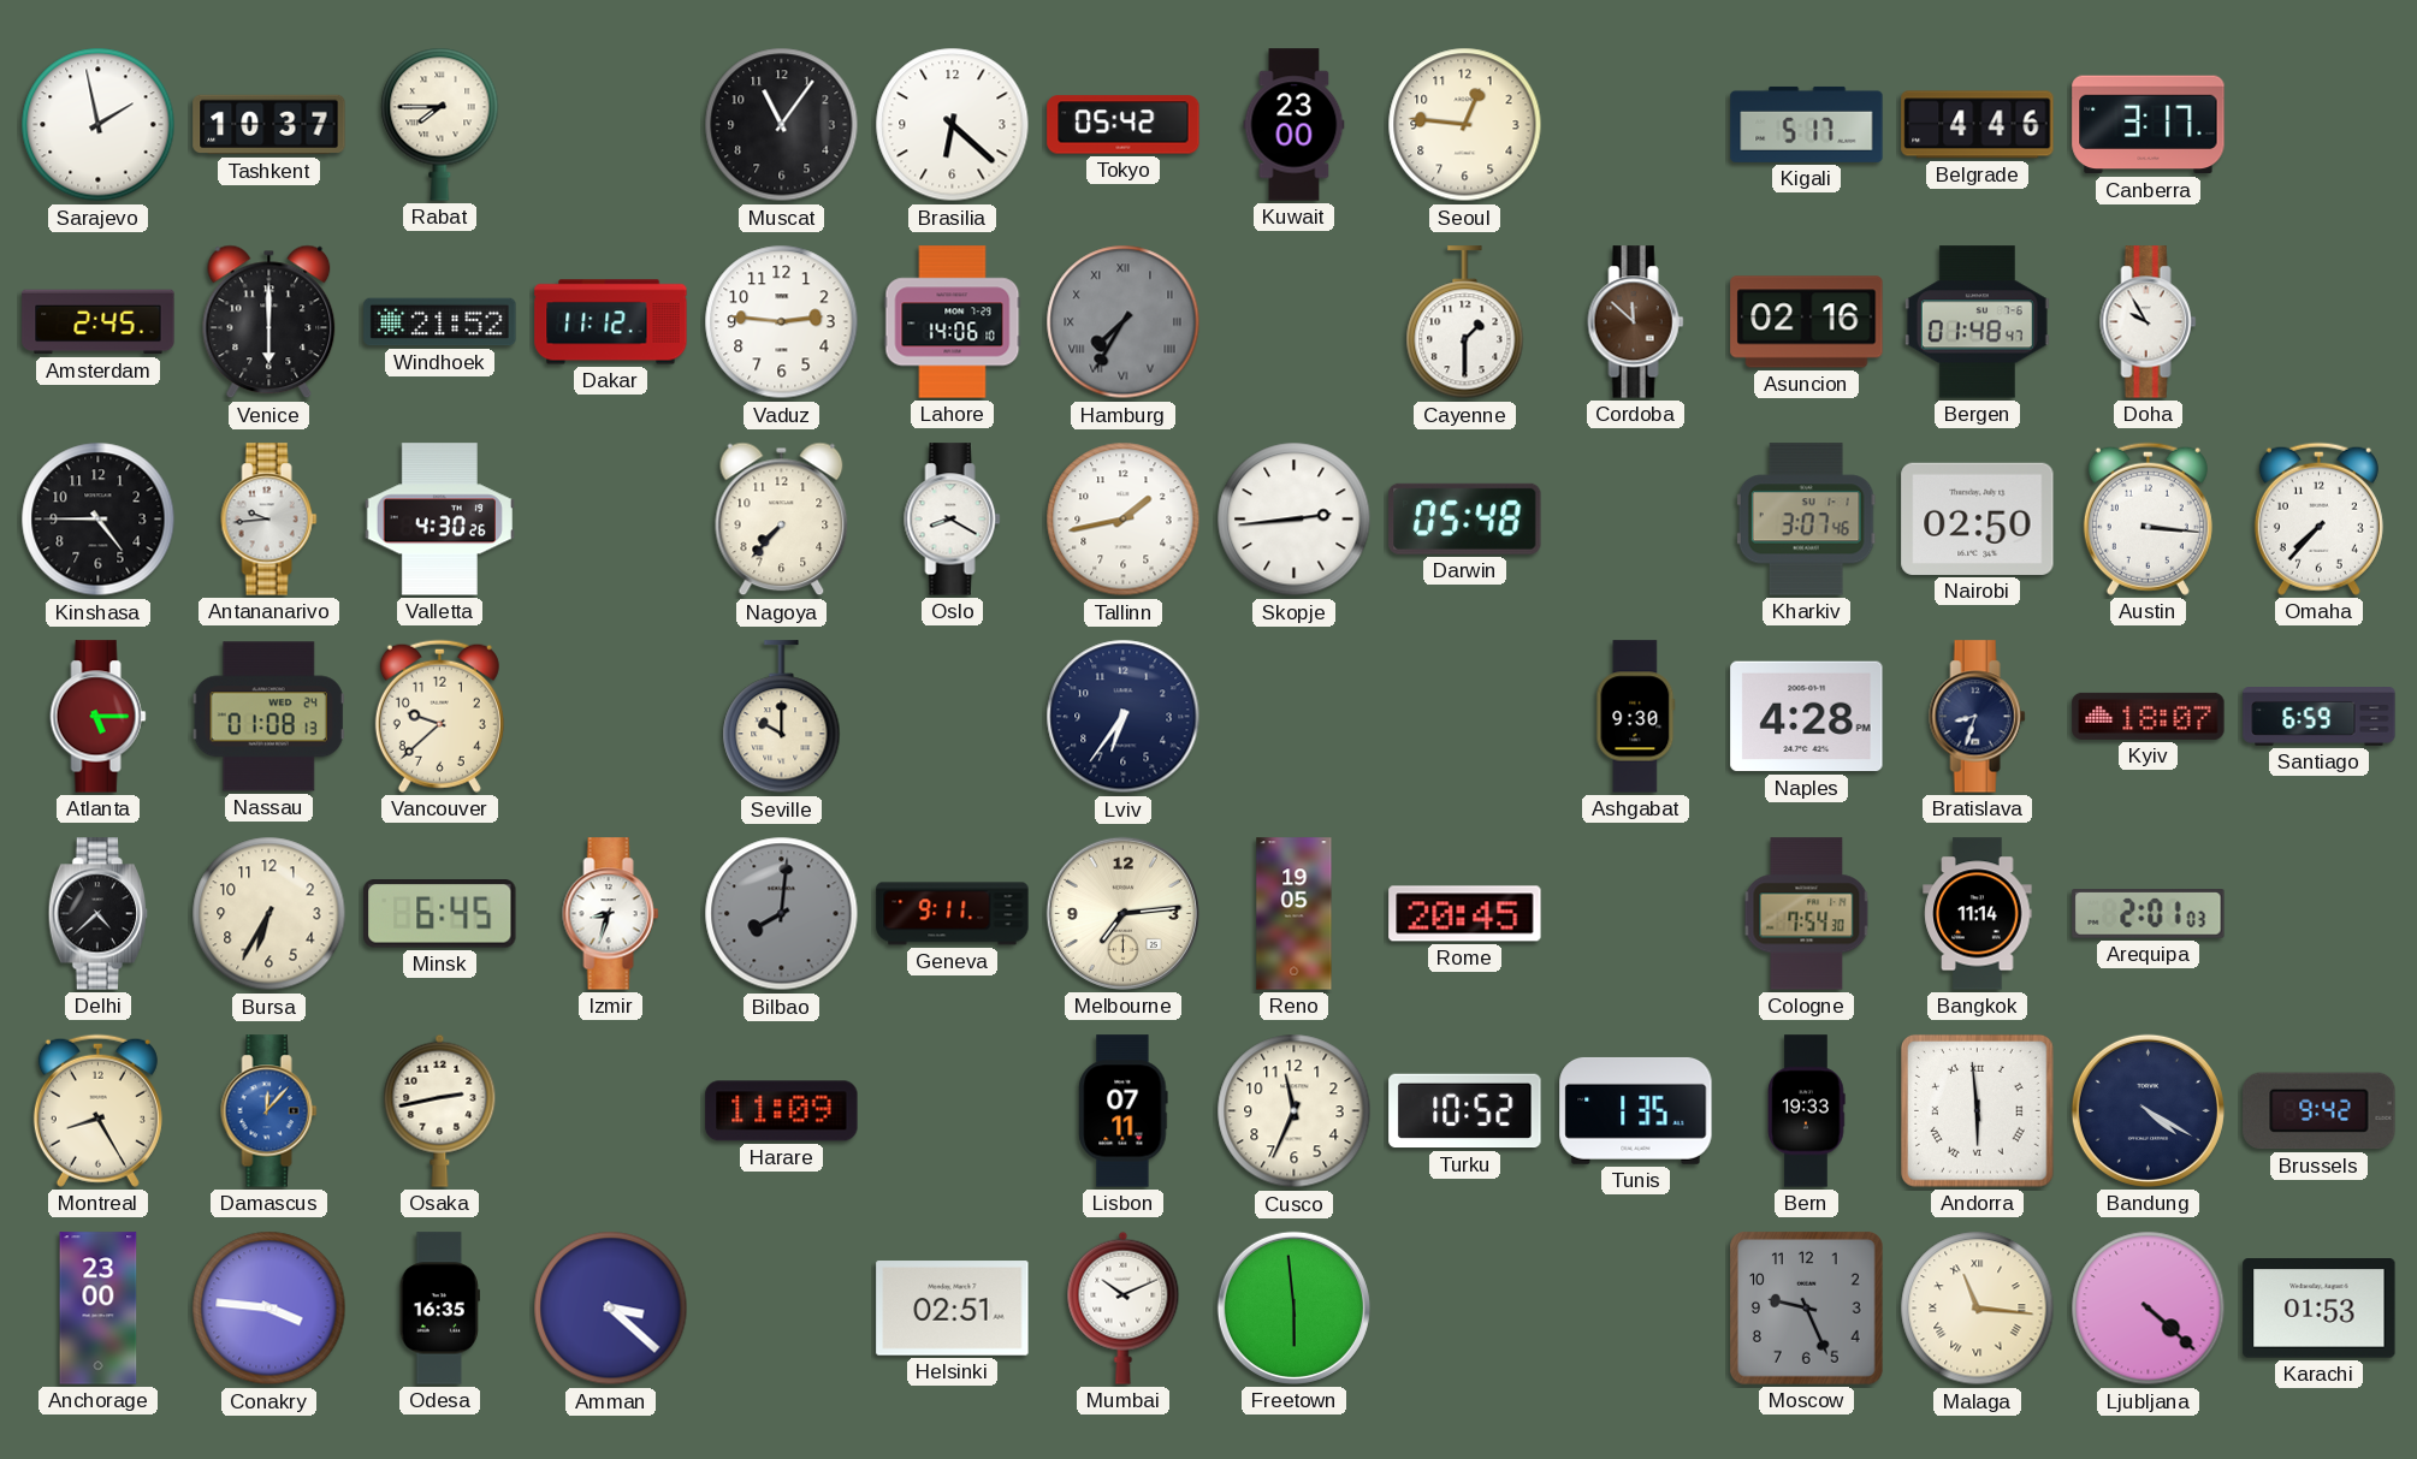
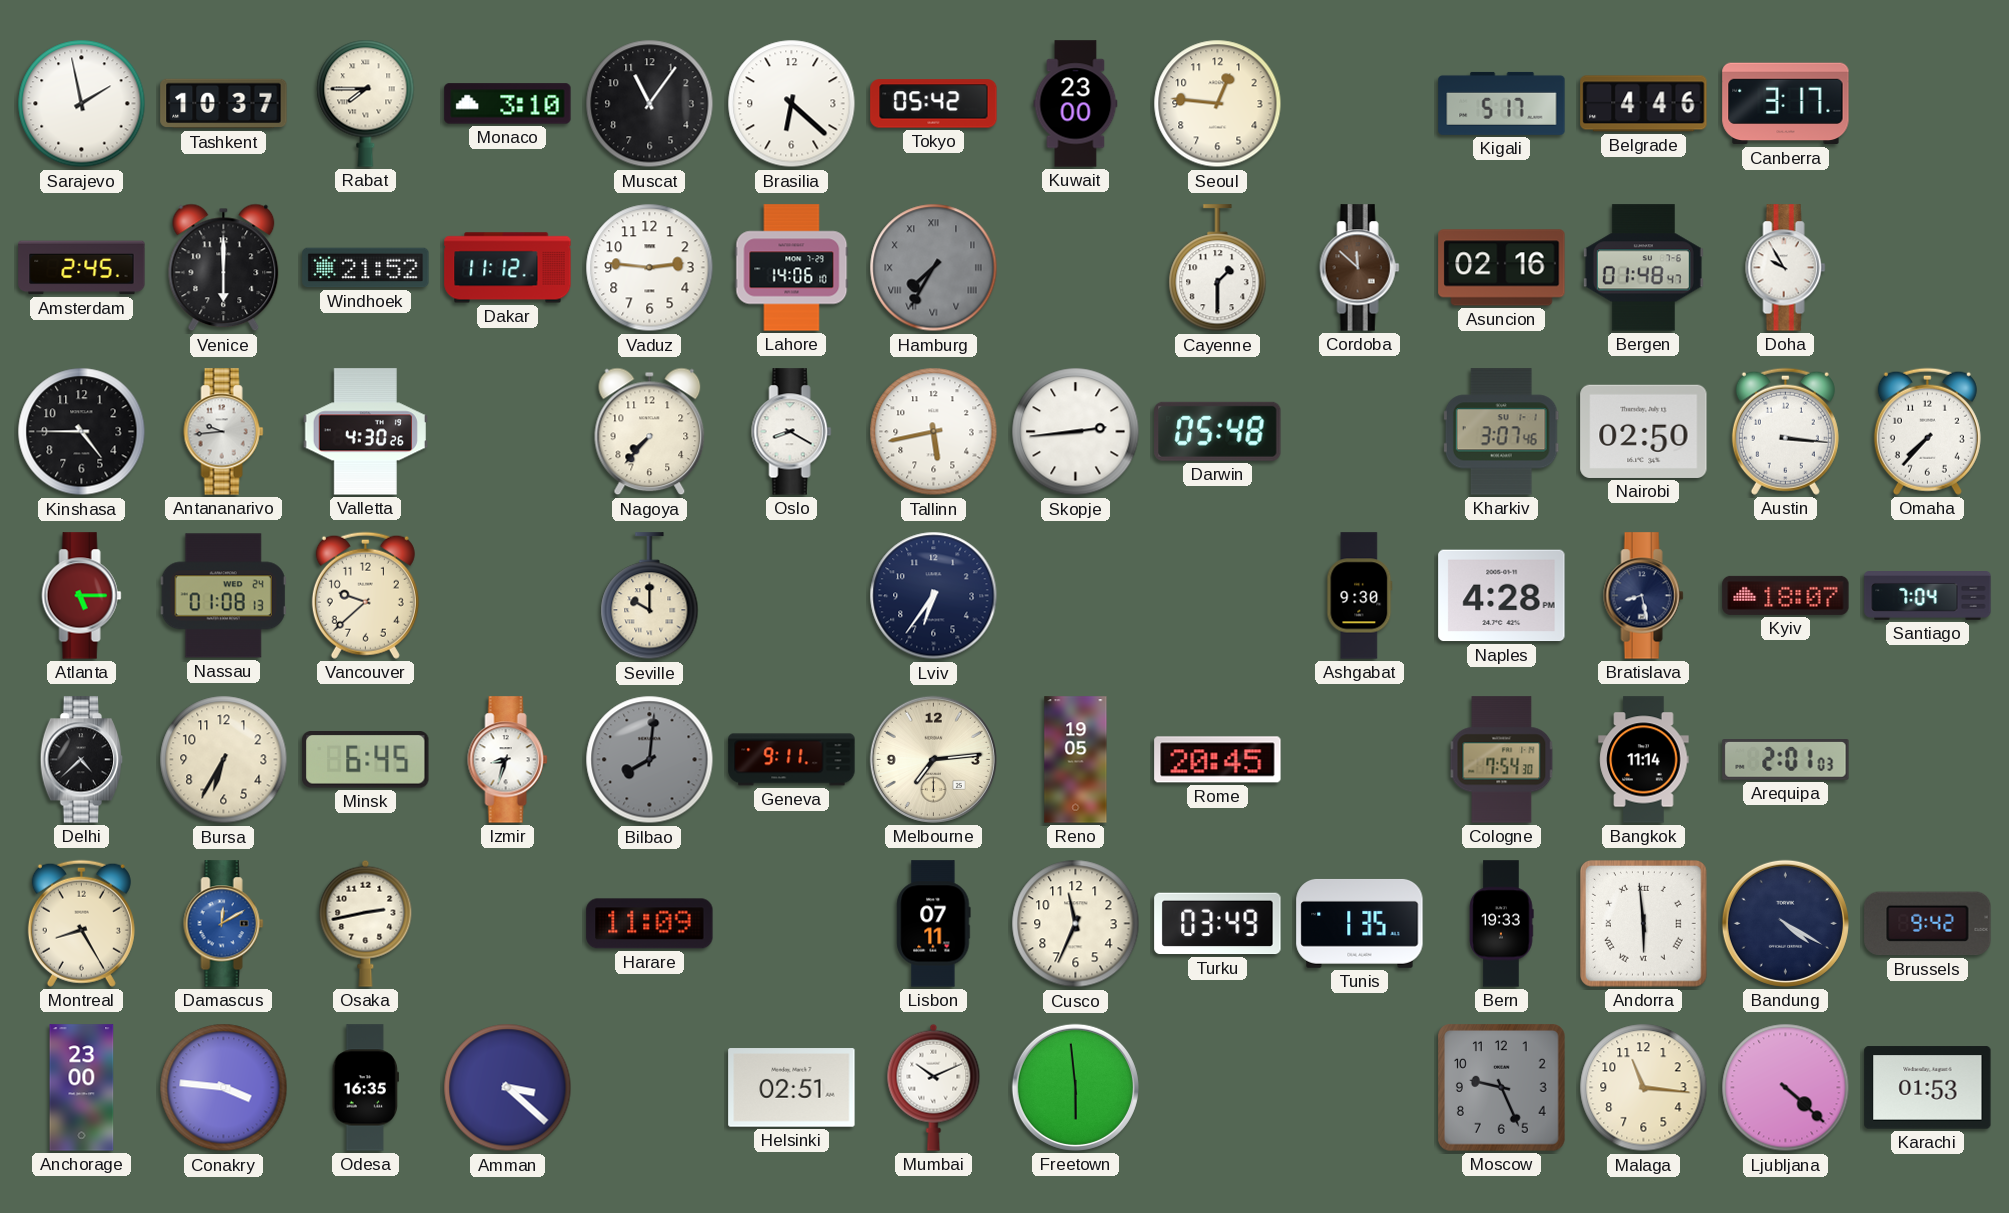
Monaco: none -> 3:10 (508, 104)
Tallinn: 1:43 -> 5:43 (934, 432)
Bratislava: 8:33 -> 8:28 (1644, 596)
Santiago: 6:59 -> 7:04 (1928, 596)
Damascus: 12:07 -> 12:10 (224, 924)
Turku: 10:52 -> 03:49 (1218, 924)
Malaga numerals: Roman -> Arabic (1644, 1088)
